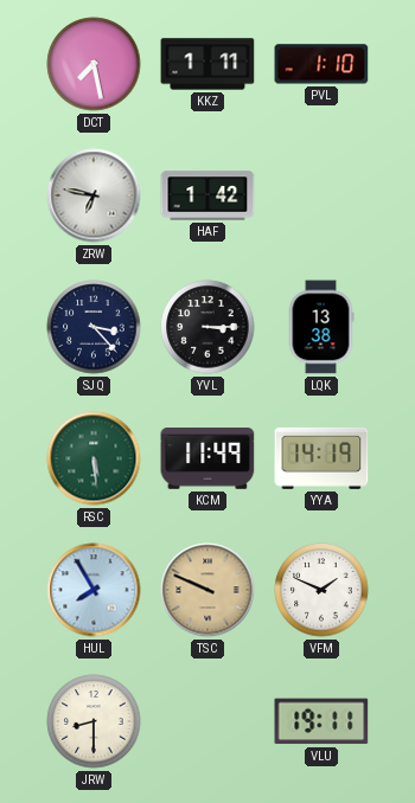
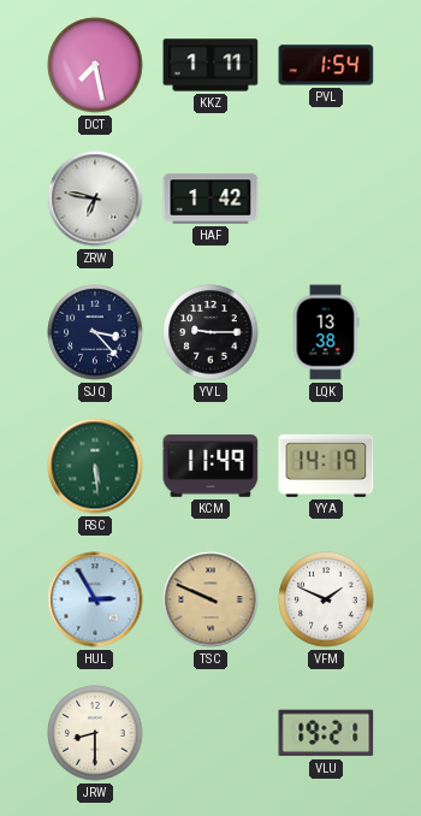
PVL: 1:10 -> 1:54 (326, 65)
YVL: 3:15 -> 9:15 (210, 332)
HUL: 7:55 -> 2:55 (95, 599)
VLU: 19:11 -> 19:21 (326, 733)
